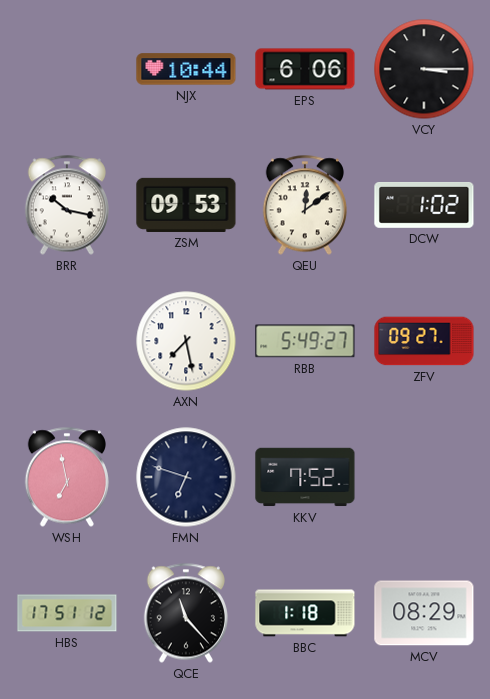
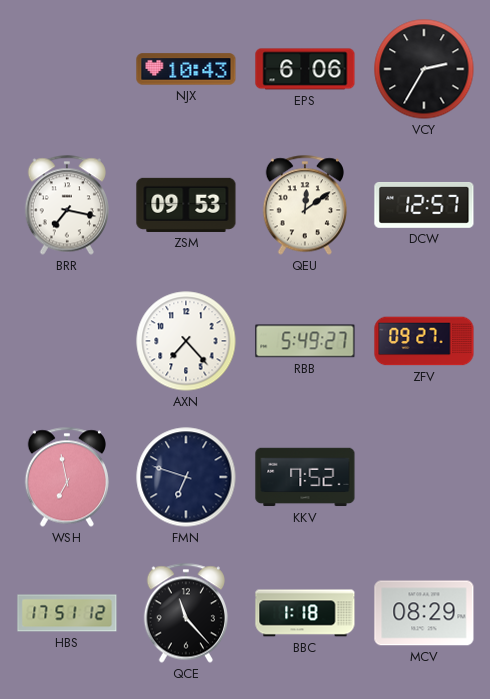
NJX: 10:44 -> 10:43 (186, 69)
VCY: 3:15 -> 2:35 (424, 69)
BRR: 10:17 -> 7:17 (66, 205)
DCW: 1:02 -> 12:57 (424, 205)
AXN: 7:28 -> 7:23 (186, 341)
